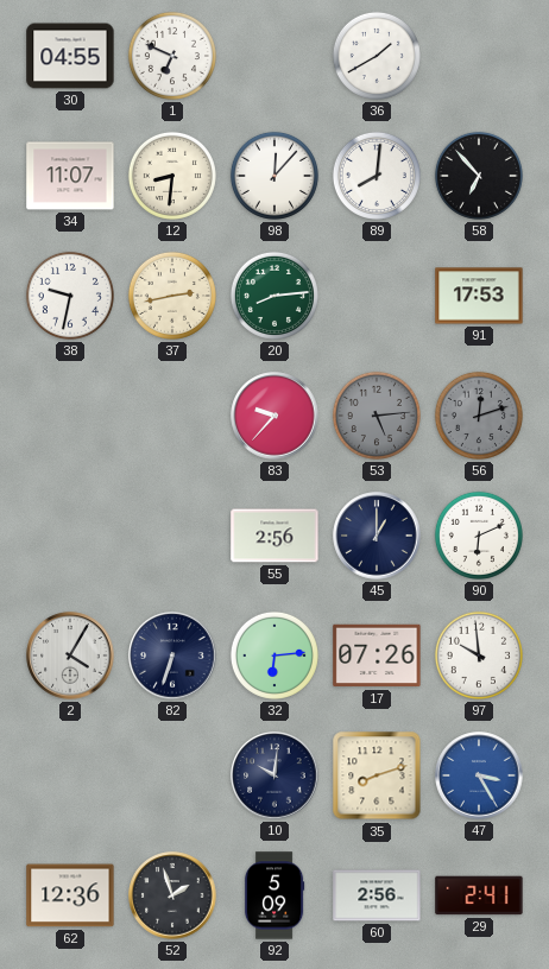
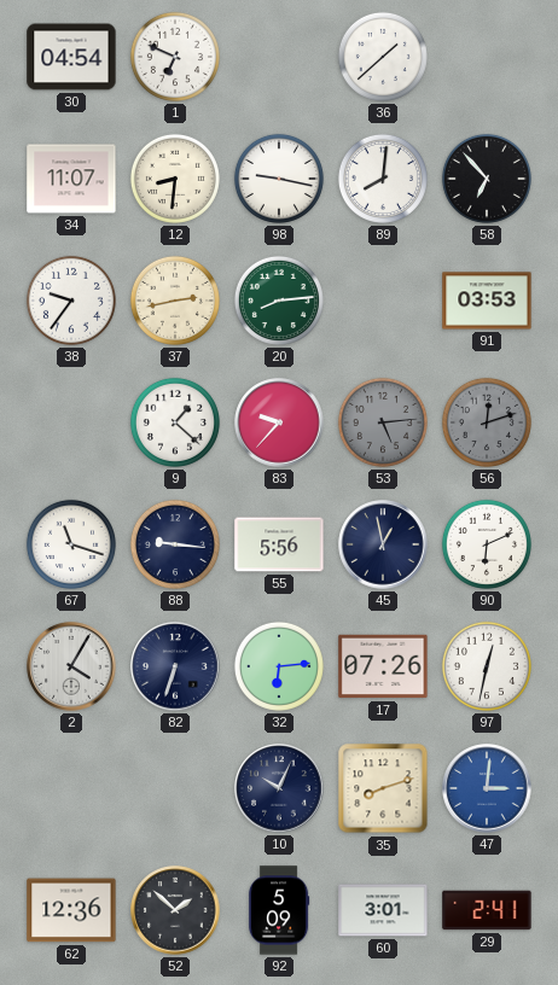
30: 04:55 -> 04:54 (71, 57)
36: 1:40 -> 1:38 (383, 57)
98: 12:07 -> 9:17 (279, 179)
38: 9:32 -> 9:36 (71, 301)
91: 17:53 -> 03:53 (487, 301)
9: none -> 1:22 (175, 422)
67: none -> 11:18 (71, 544)
88: none -> 9:16 (175, 544)
55: 2:56 -> 5:56 (279, 544)
45: 1:00 -> 12:58 (383, 544)
97: 9:59 -> 12:32 (487, 666)
10: 10:01 -> 10:04 (279, 788)
47: 3:25 -> 3:01 (487, 788)
52: 1:57 -> 1:52 (175, 910)
60: 2:56 -> 3:01 (383, 910)
